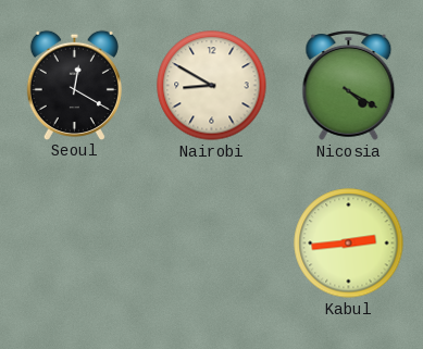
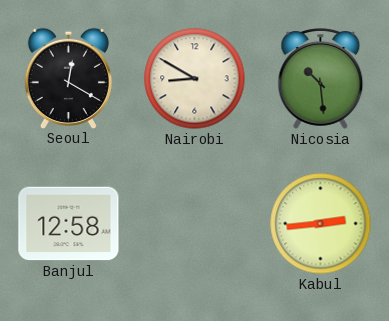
Nicosia: 4:20 -> 10:29 (321, 79)
Banjul: none -> 12:58 (69, 224)
